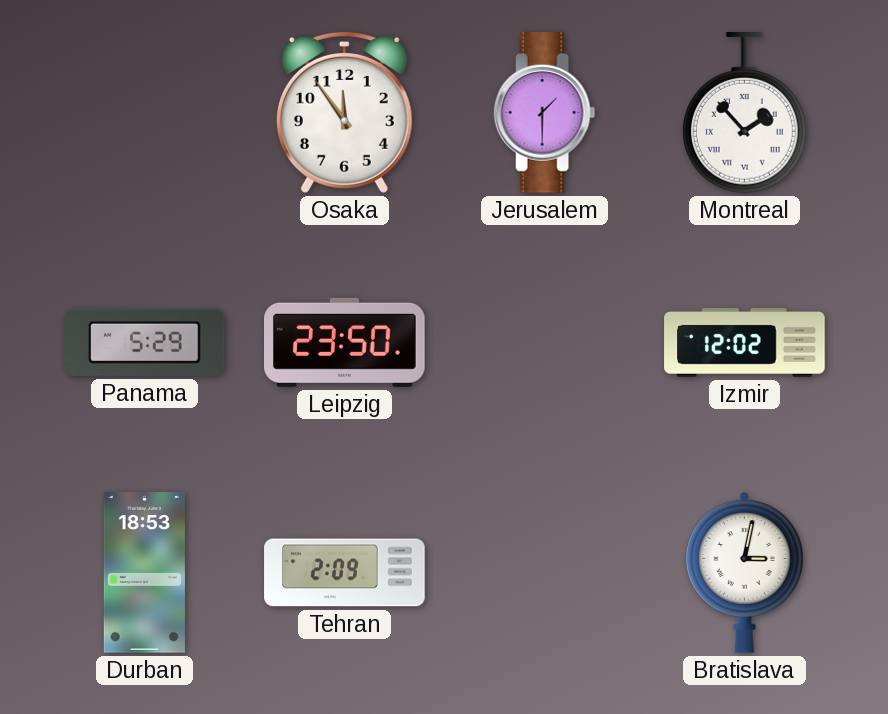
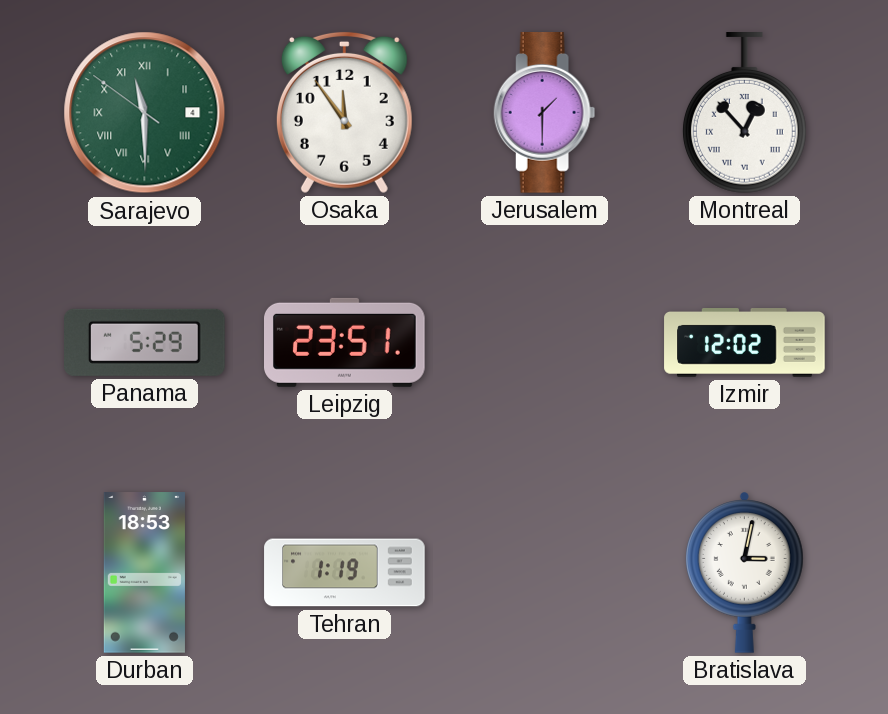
Sarajevo: none -> 11:29 (145, 113)
Montreal: 1:53 -> 12:53 (744, 113)
Leipzig: 23:50 -> 23:51 (345, 342)
Tehran: 2:09 -> 1:19 (345, 573)
